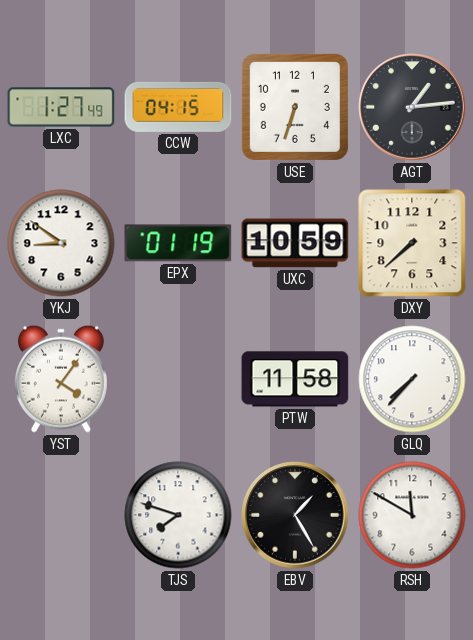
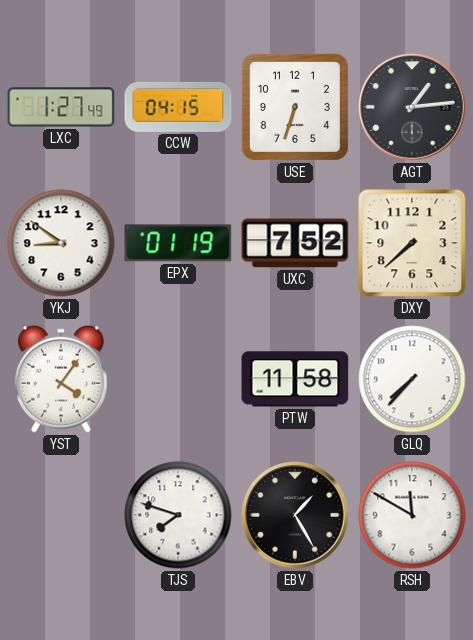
UXC: 10:59 -> 7:52 (295, 243)
